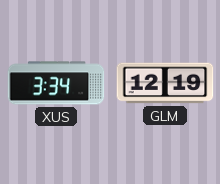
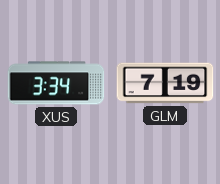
GLM: 12:19 -> 7:19 (165, 83)
